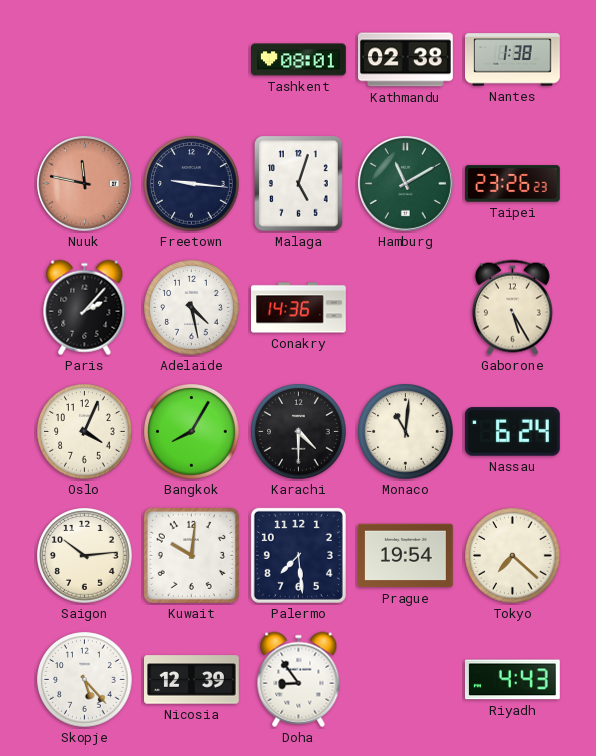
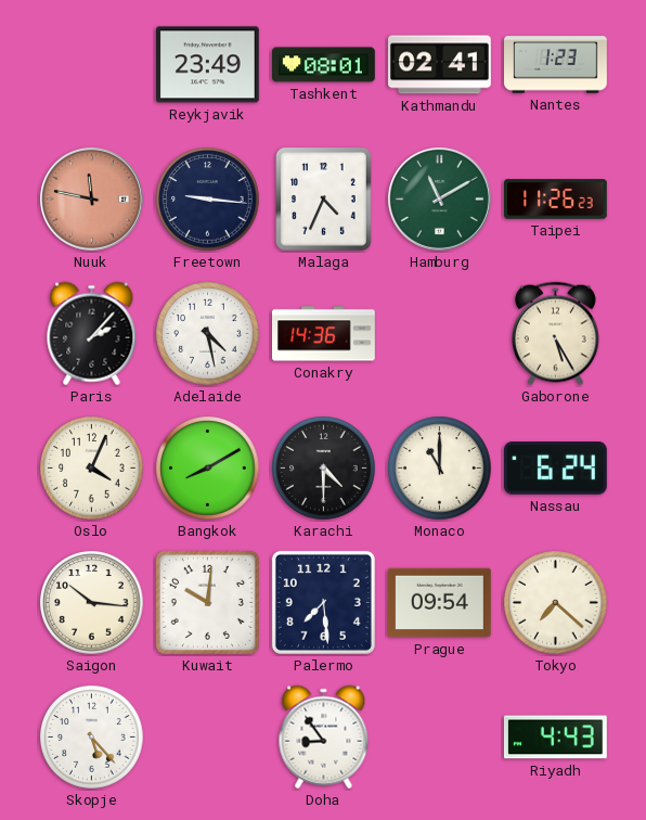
Reykjavik: none -> 23:49 (207, 65)
Kathmandu: 02:38 -> 02:41 (440, 65)
Nantes: 1:38 -> 1:23 (556, 65)
Malaga: 5:03 -> 4:34 (324, 200)
Taipei: 23:26 -> 11:26 (556, 200)
Bangkok: 8:05 -> 8:10 (208, 469)
Monaco: 11:01 -> 11:00 (440, 469)
Saigon: 10:14 -> 10:16 (92, 603)
Prague: 19:54 -> 09:54 (439, 603)
Nicosia: 12:39 -> none (192, 680)
